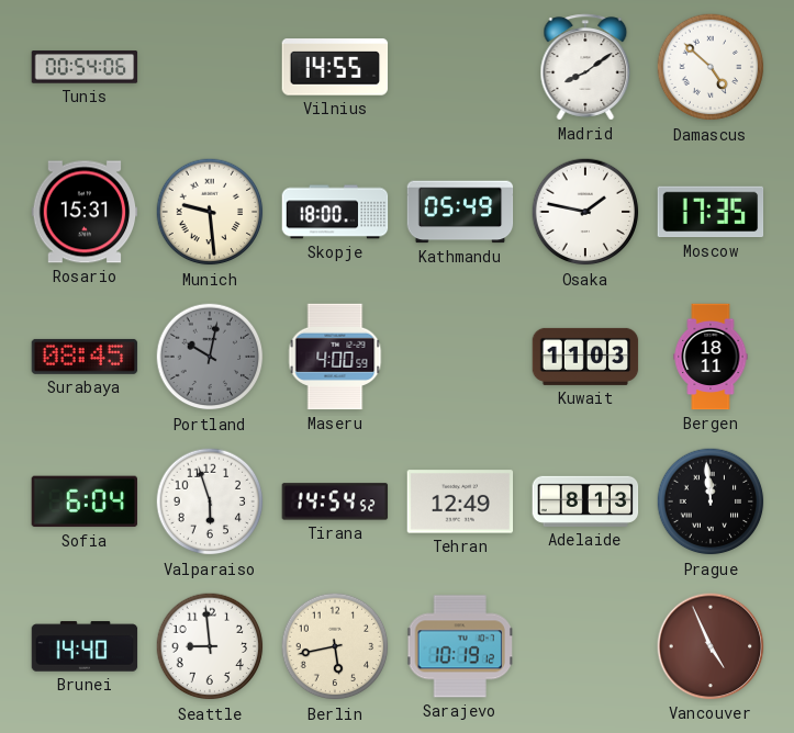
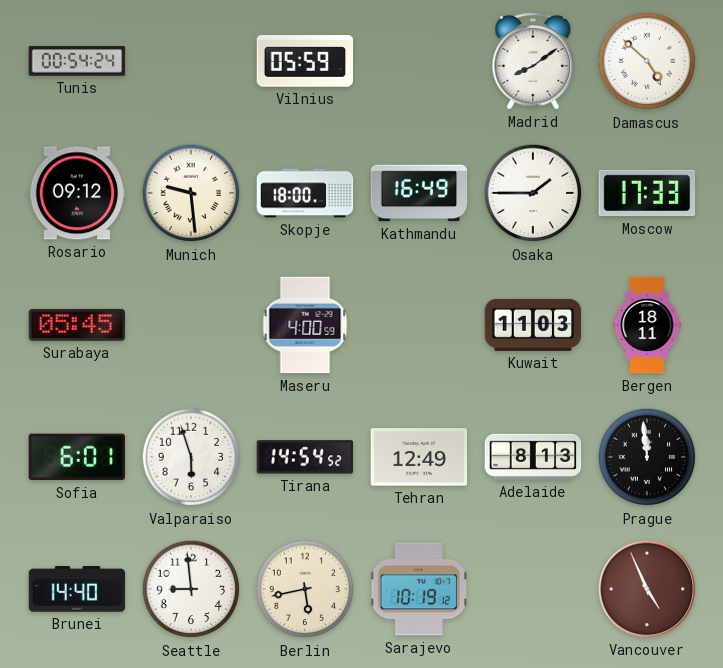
Tunis: 00:54:06 -> 00:54:24 (77, 61)
Vilnius: 14:55 -> 05:59 (305, 61)
Rosario: 15:31 -> 09:12 (77, 193)
Kathmandu: 05:49 -> 16:49 (419, 193)
Osaka: 1:47 -> 1:45 (533, 193)
Moscow: 17:35 -> 17:33 (647, 193)
Surabaya: 08:45 -> 05:45 (77, 325)
Portland: 10:02 -> none (210, 357)
Sofia: 6:04 -> 6:01 (77, 457)
